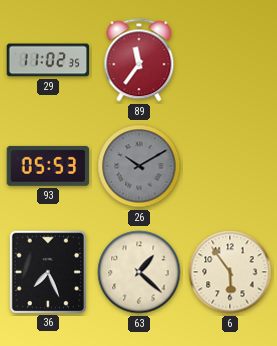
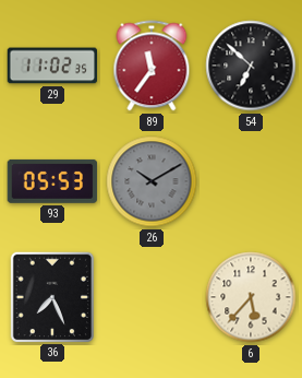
54: none -> 6:52 (251, 66)
63: 1:22 -> none (139, 272)
6: 5:54 -> 5:37 (251, 297)
